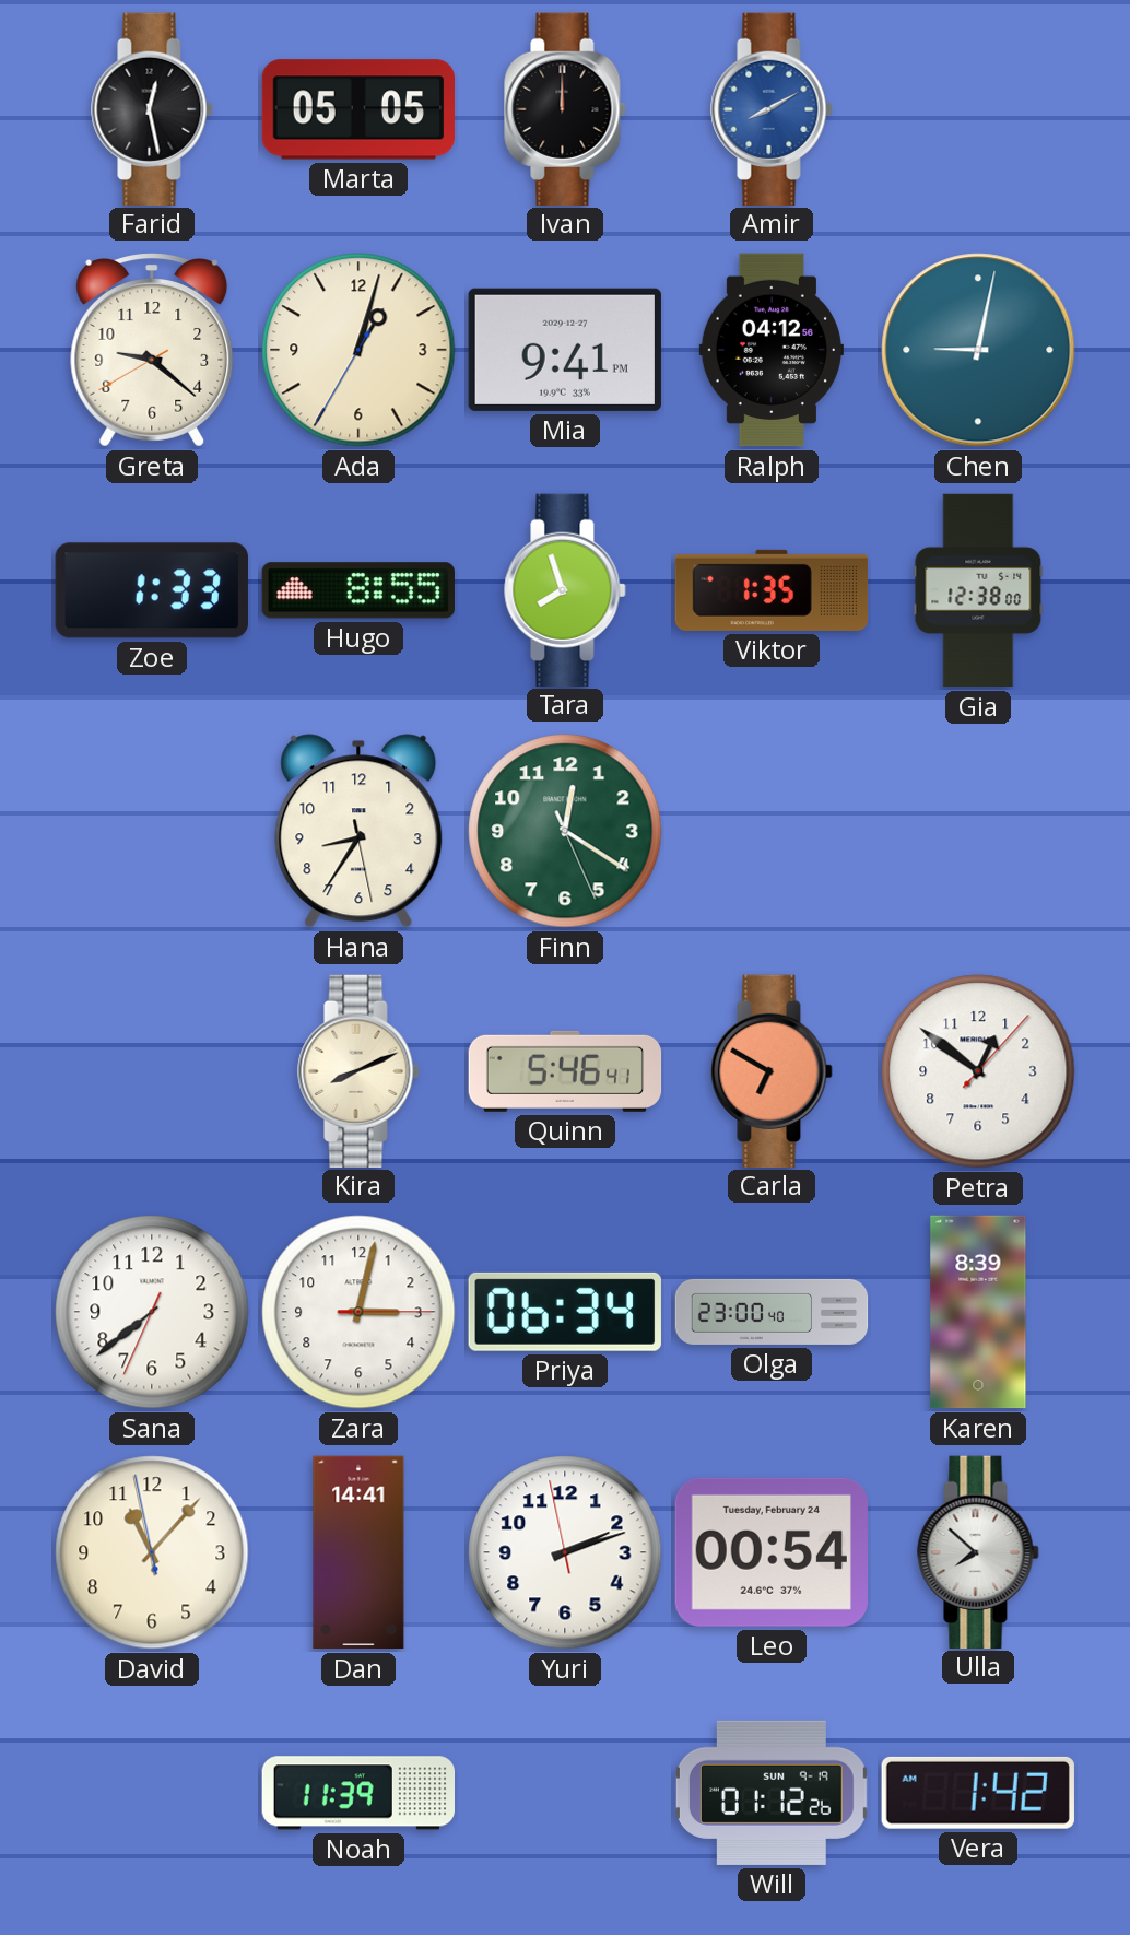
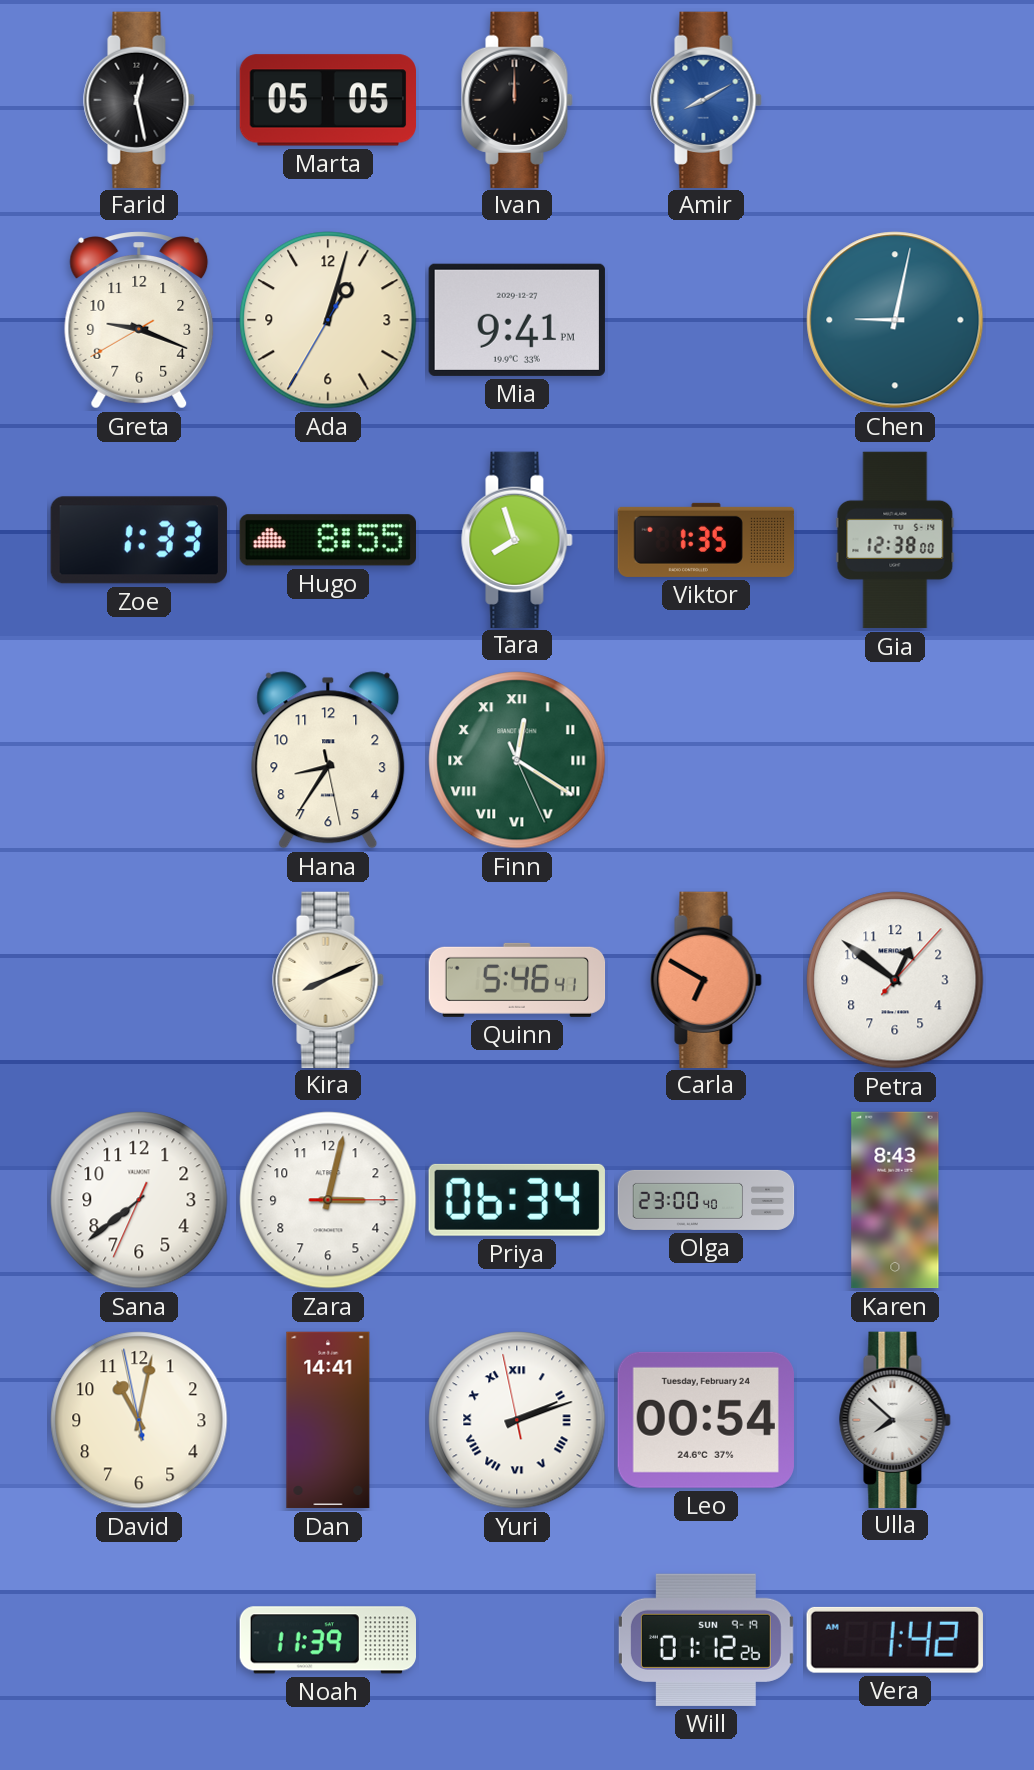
Greta: 9:21 -> 9:18 (139, 320)
Ralph: 04:12 -> none (772, 350)
Finn numerals: Arabic -> Roman (517, 760)
Karen: 8:39 -> 8:43 (895, 1200)
David: 11:06 -> 11:01 (139, 1420)
Yuri numerals: Arabic -> Roman (517, 1420)
